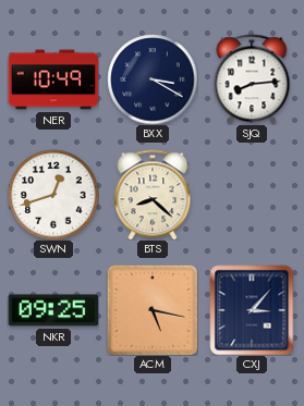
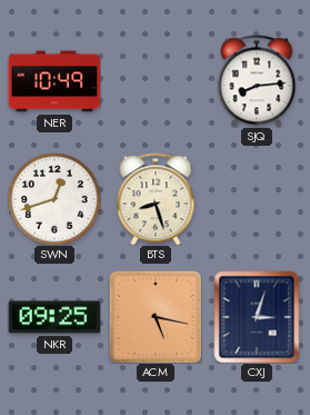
BXX: 3:20 -> none (153, 79)
BTS: 8:22 -> 8:27 (156, 199)
CXJ: 3:07 -> 3:03 (257, 317)
